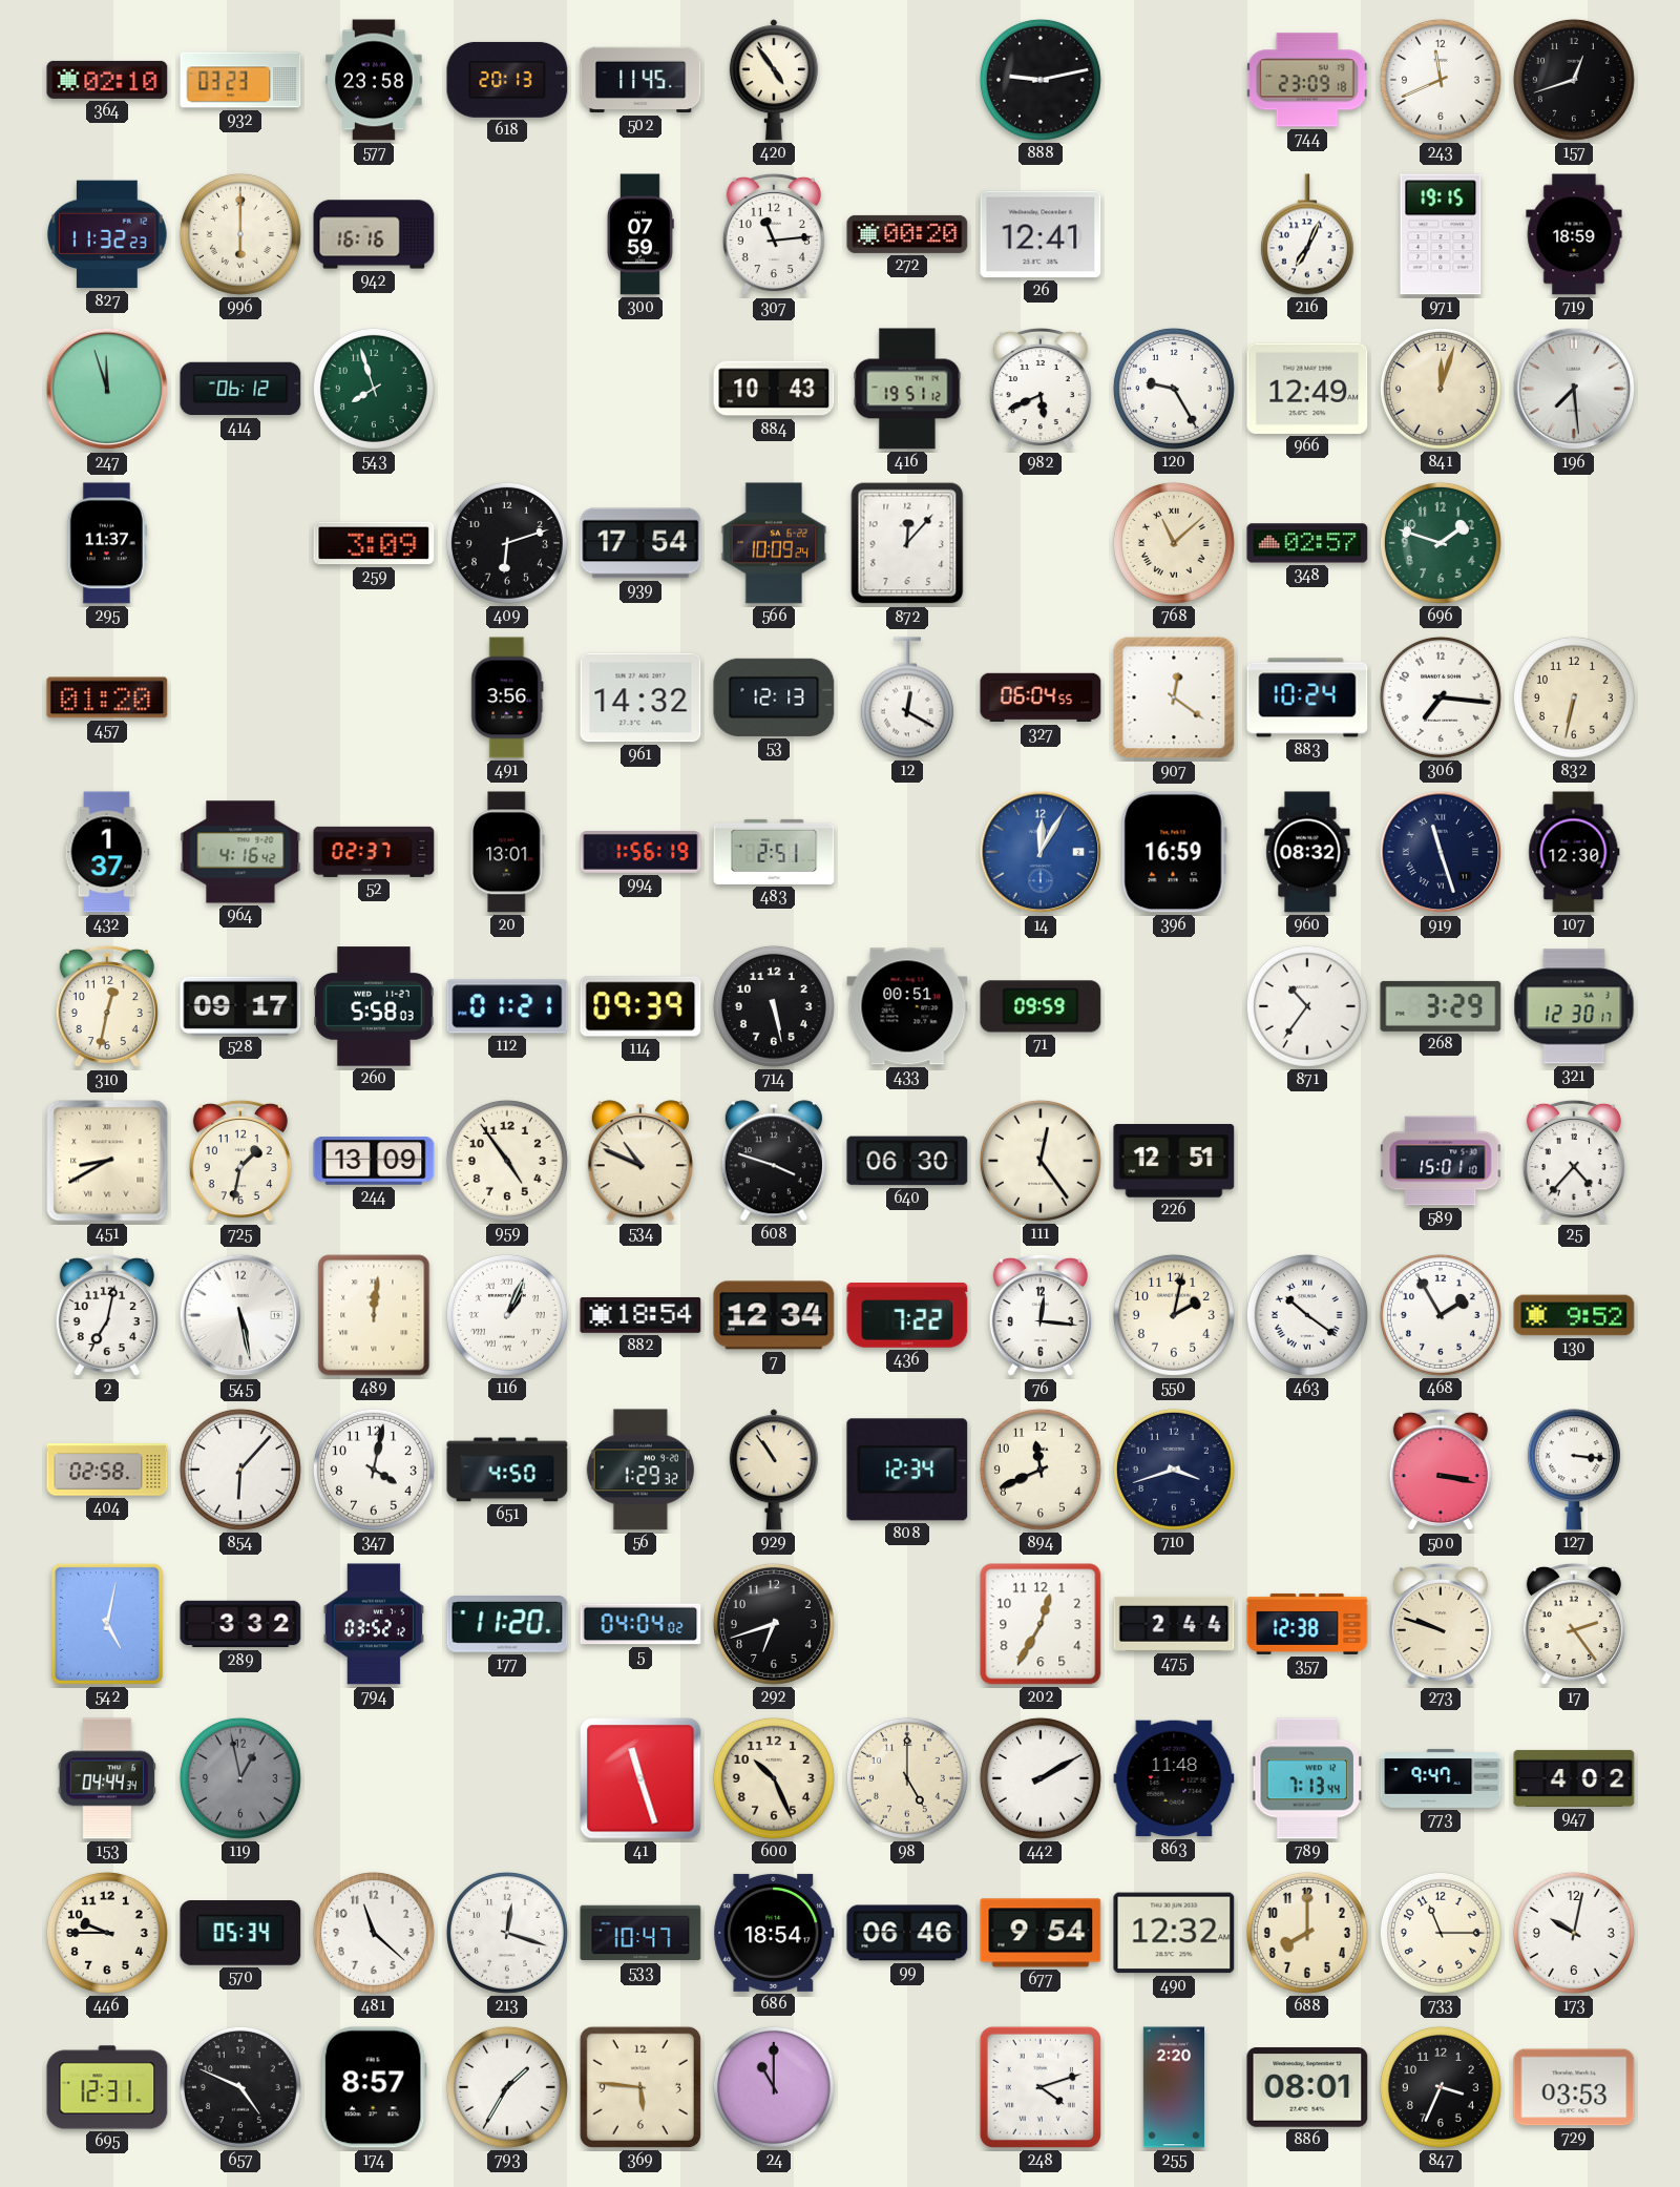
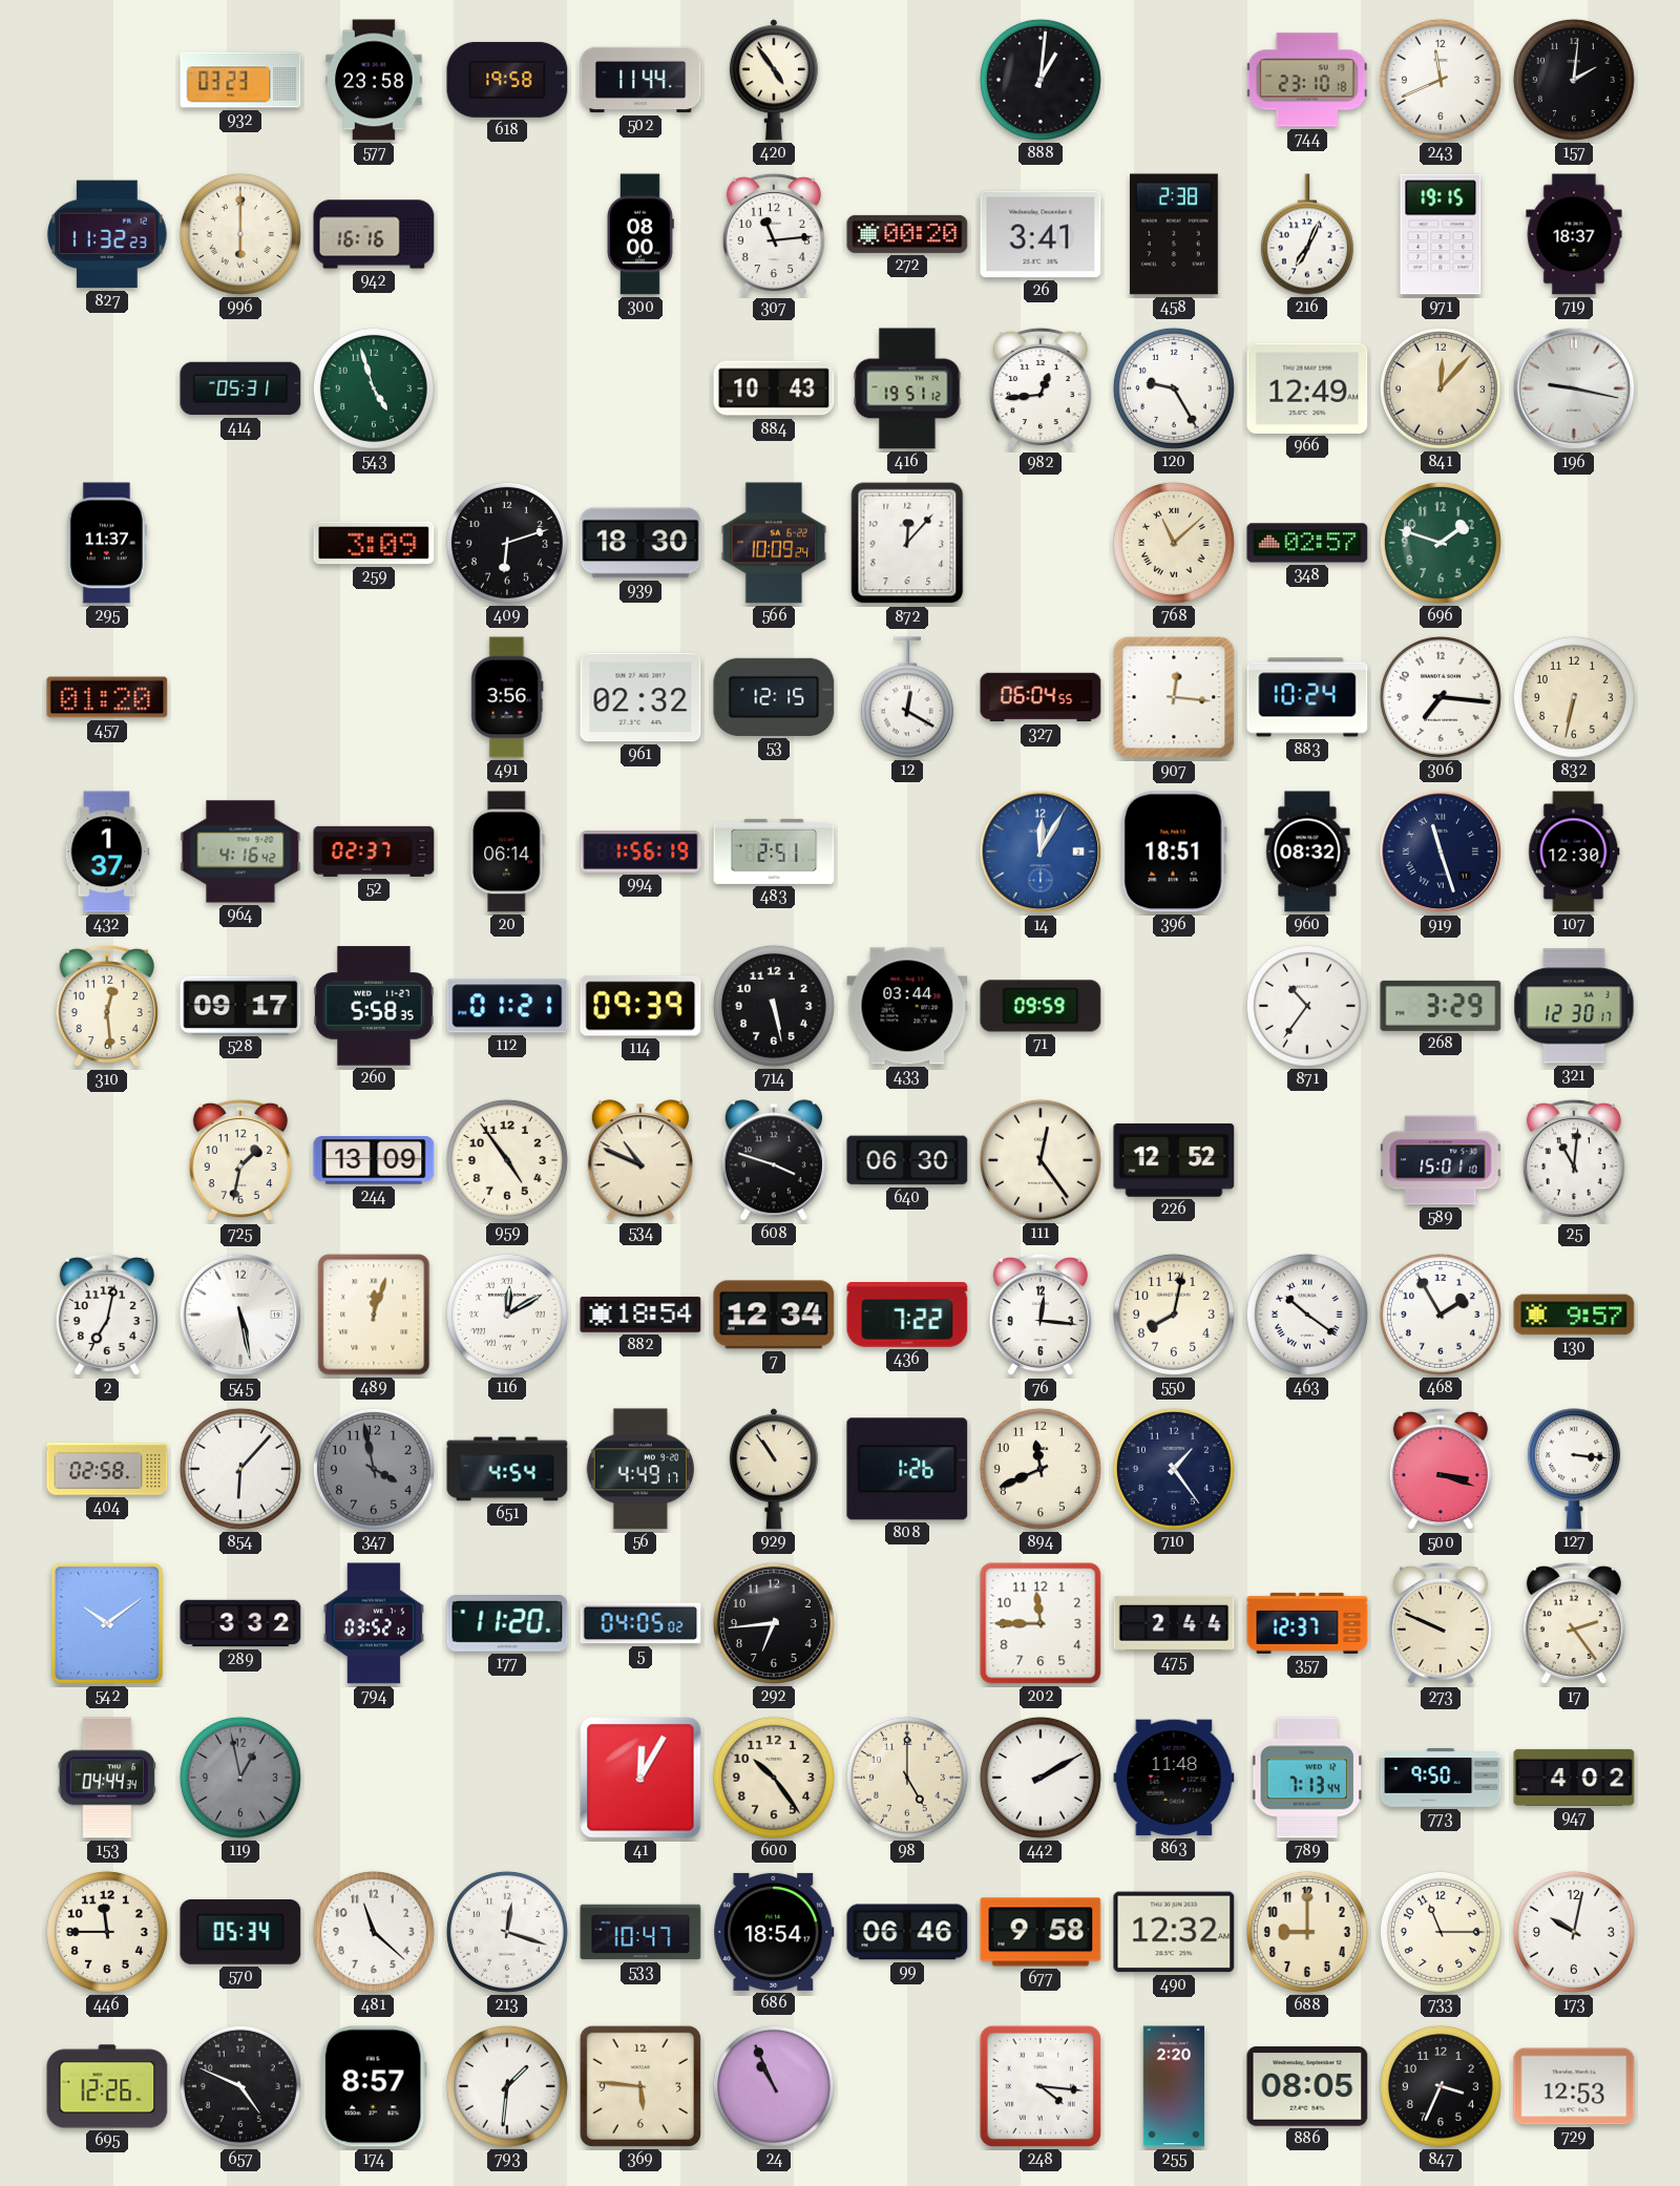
364: 02:10 -> none (107, 80)
618: 20:13 -> 19:58 (507, 80)
502: 11:45 -> 11:44 (640, 80)
888: 9:13 -> 1:01 (1041, 80)
744: 23:09 -> 23:10 (1307, 80)
157: 12:42 -> 2:01 (1574, 80)
300: 07:59 -> 08:00 (640, 234)
26: 12:41 -> 3:41 (1041, 234)
458: none -> 2:38 (1174, 234)
719: 18:59 -> 18:37 (1574, 234)
247: 11:57 -> none (107, 389)
414: 06:12 -> 05:31 (240, 388)
543: 7:57 -> 4:57 (374, 388)
982: 5:41 -> 12:44 (1041, 388)
841: 12:03 -> 12:07 (1441, 388)
196: 7:29 -> 9:17 (1574, 388)
939: 17:54 -> 18:30 (640, 543)
961: 14:32 -> 02:32 (640, 697)
53: 12:13 -> 12:15 (774, 697)
907: 12:21 -> 12:16 (1174, 697)
20: 13:01 -> 06:14 (507, 852)
396: 16:59 -> 18:51 (1174, 852)
310: 12:32 -> 12:29 (107, 1006)
260: 5:58:03 -> 5:58:35 (374, 1006)
433: 00:51 -> 03:44 (907, 1006)
451: 8:40 -> none (107, 1161)
226: 12:51 -> 12:52 (1174, 1161)
25: 4:37 -> 11:01 (1574, 1160)
489: 12:01 -> 12:03 (374, 1315)
116: 1:04 -> 12:10 (507, 1315)
550: 2:02 -> 8:02 (1174, 1315)
130: 9:52 -> 9:57 (1574, 1315)
347: 4:02 -> 3:58 (374, 1469)
347 dial: white -> grey (374, 1469)
651: 4:50 -> 4:54 (507, 1469)
56: 1:29 -> 4:49 (640, 1469)
808: 12:34 -> 1:26 (907, 1469)
710: 3:42 -> 1:24 (1174, 1469)
500: 3:17 -> 3:18 (1441, 1469)
542: 5:02 -> 10:09 (107, 1623)
5: 04:04 -> 04:05 (640, 1623)
292: 6:42 -> 6:44 (774, 1623)
202: 12:35 -> 11:45 (1041, 1623)
357: 12:38 -> 12:37 (1307, 1623)
273: 9:48 -> 9:49 (1441, 1623)
41: 11:27 -> 12:05 (640, 1778)
600: 10:26 -> 10:24 (774, 1778)
773: 9:47 -> 9:50 (1441, 1778)
446: 9:45 -> 11:45 (107, 1932)
677: 9:54 -> 9:58 (1041, 1932)
688: 8:00 -> 9:00 (1307, 1932)
695: 12:31 -> 12:26 (107, 2086)
793: 1:35 -> 1:31 (507, 2086)
24: 11:00 -> 10:56 (774, 2086)
248: 4:12 -> 4:16 (1041, 2086)
886: 08:01 -> 08:05 (1307, 2086)
729: 03:53 -> 12:53 (1574, 2086)
